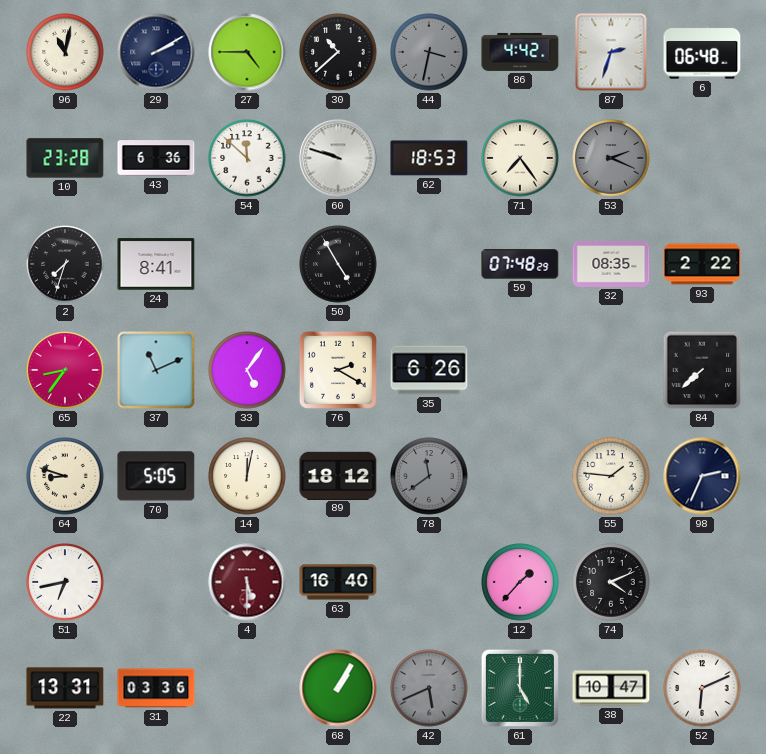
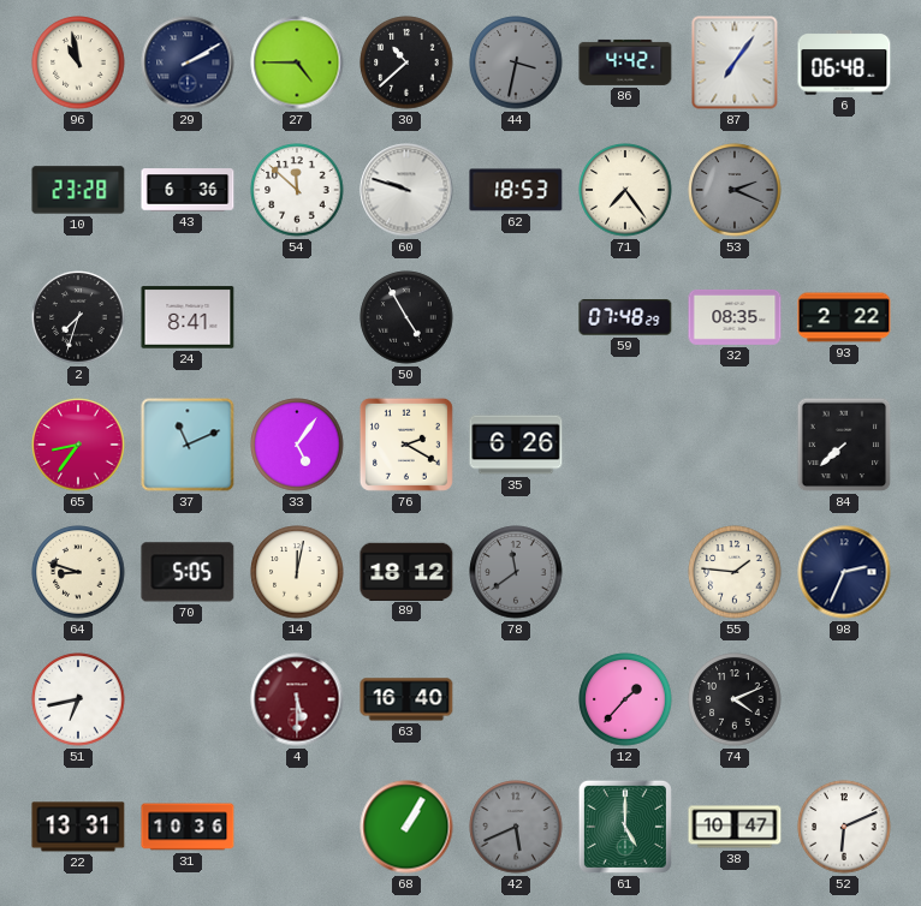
96: 11:02 -> 10:58 (78, 62)
87: 2:33 -> 7:06 (735, 62)
31: 03:36 -> 10:36 (188, 827)
